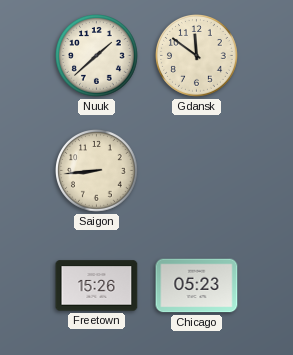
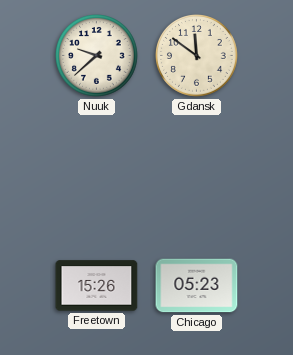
Nuuk: 1:38 -> 9:38 (97, 56)
Saigon: 8:44 -> none (97, 171)
